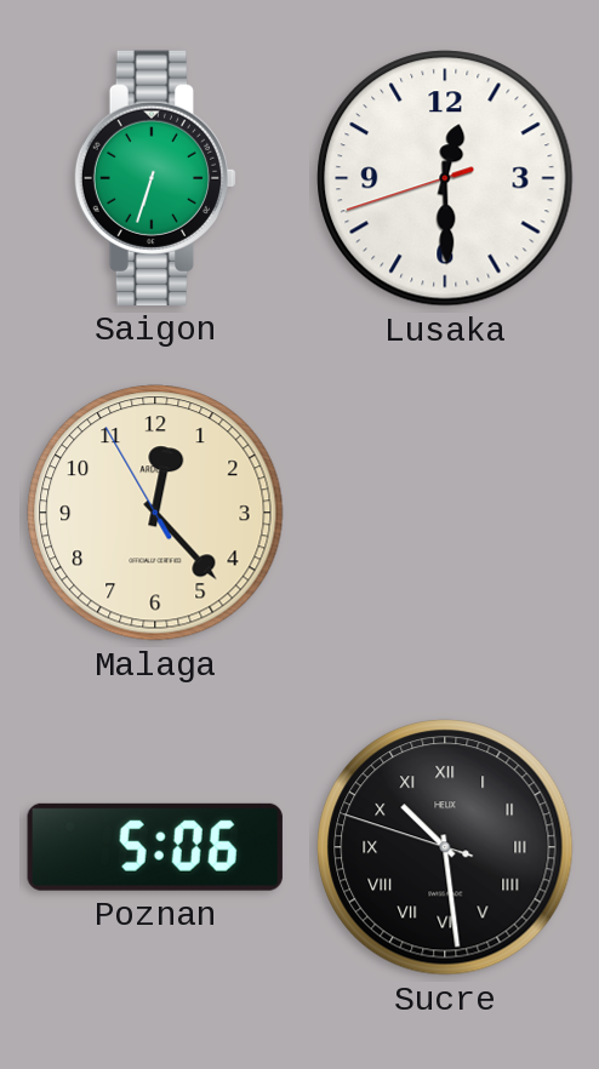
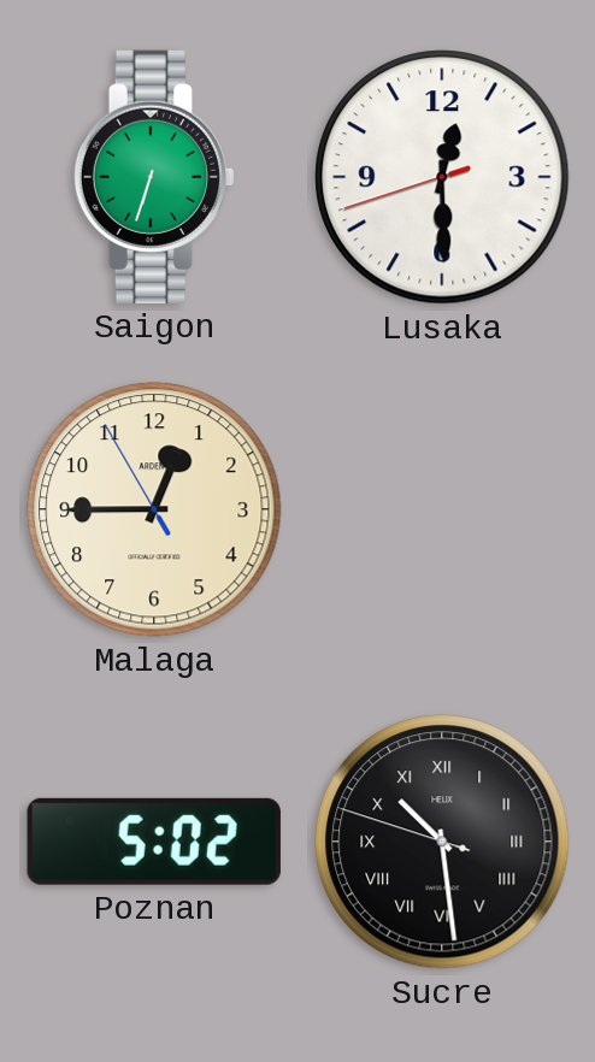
Malaga: 12:22 -> 12:44 (154, 509)
Poznan: 5:06 -> 5:02 (154, 842)
